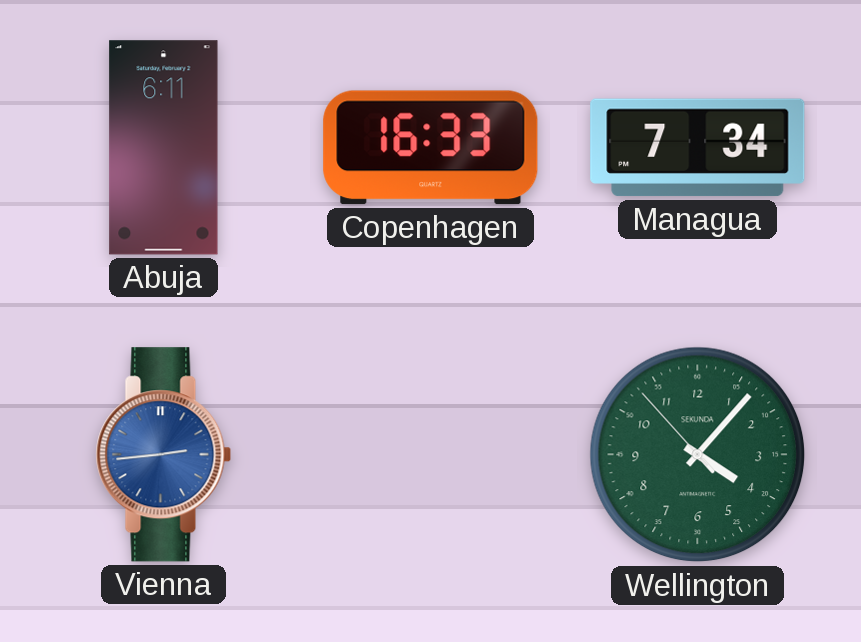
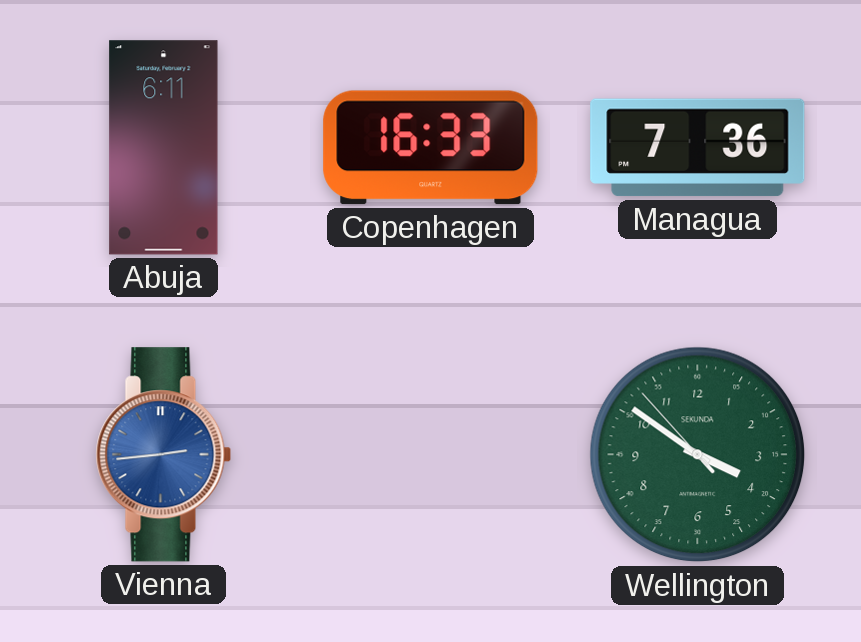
Managua: 7:34 -> 7:36 (698, 148)
Wellington: 4:06 -> 3:50 (698, 455)
